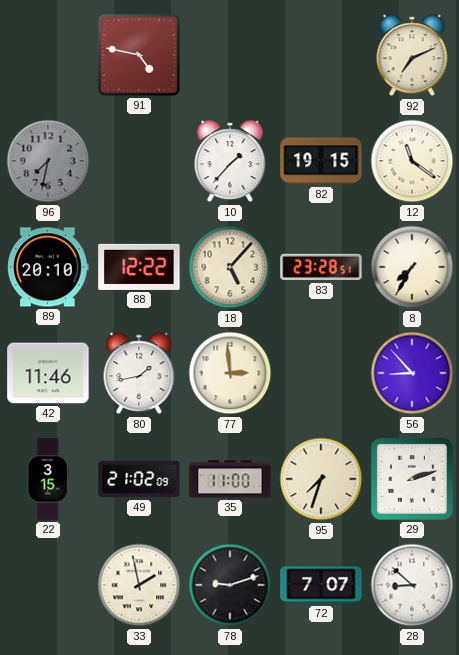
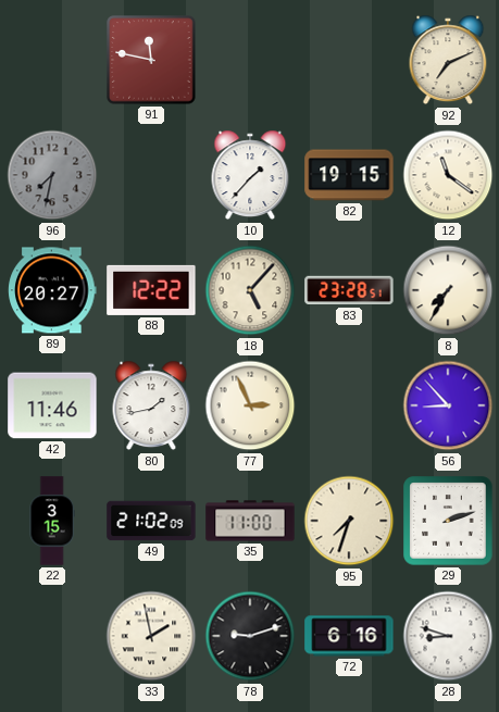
91: 4:47 -> 11:47 (151, 60)
89: 20:10 -> 20:27 (52, 290)
77: 2:59 -> 2:56 (250, 405)
72: 7:07 -> 6:16 (349, 636)
28: 8:52 -> 8:48 (448, 636)
